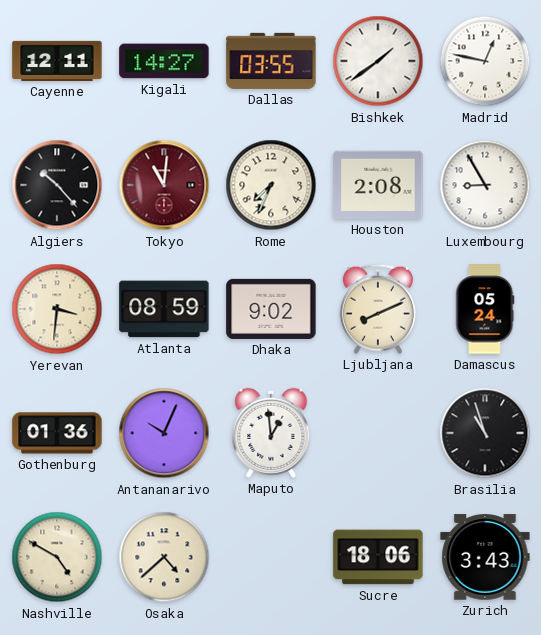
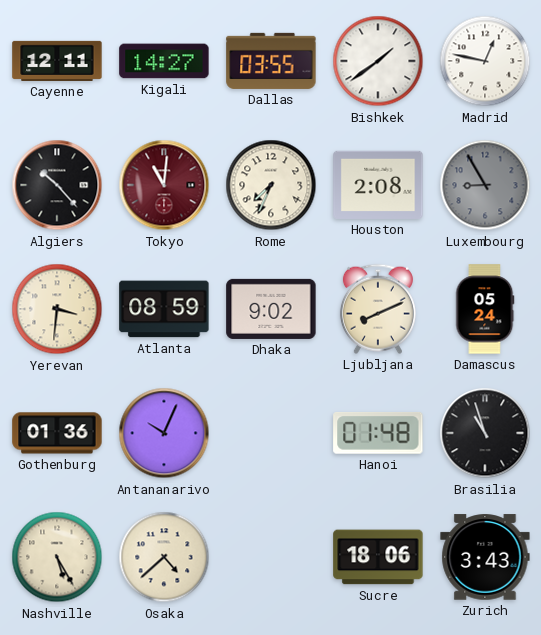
Luxembourg dial: white -> grey (485, 185)
Maputo: 12:59 -> none (271, 433)
Hanoi: none -> 01:48 (378, 434)
Nashville: 4:50 -> 5:25 (57, 557)
